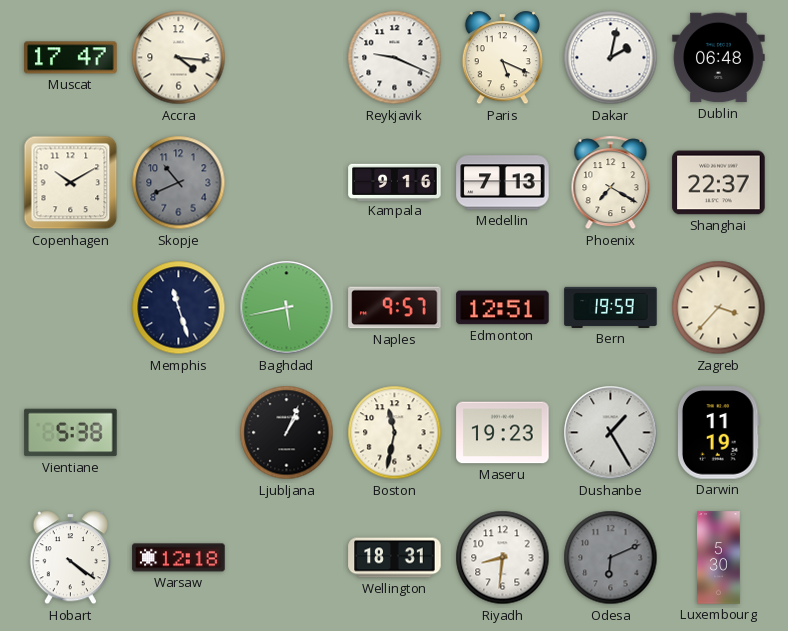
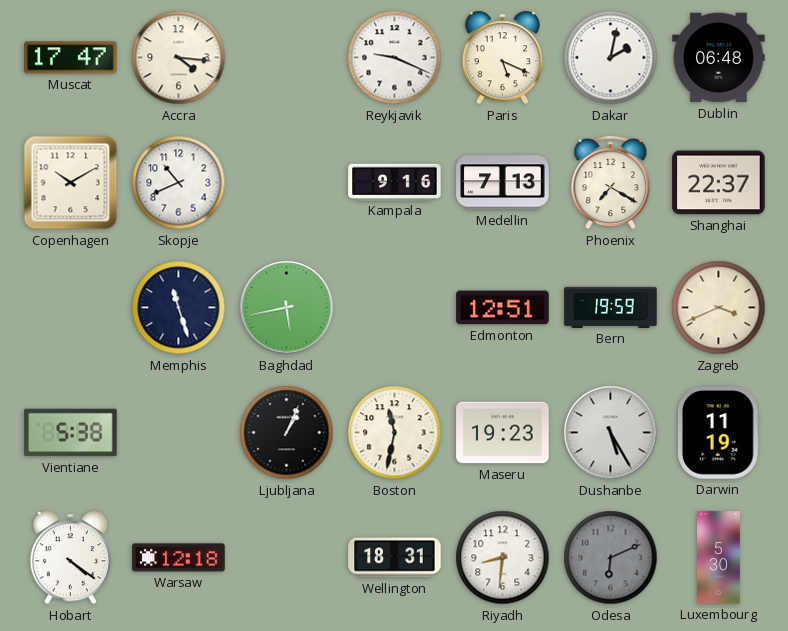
Skopje dial: grey -> white (179, 183)
Naples: 9:57 -> none (395, 308)
Zagreb: 3:37 -> 3:41 (719, 308)
Dushanbe: 1:25 -> 5:25 (611, 433)
